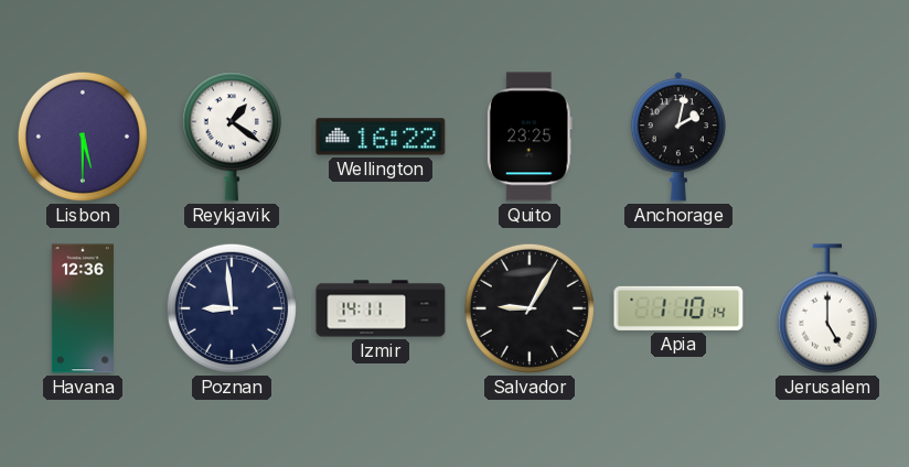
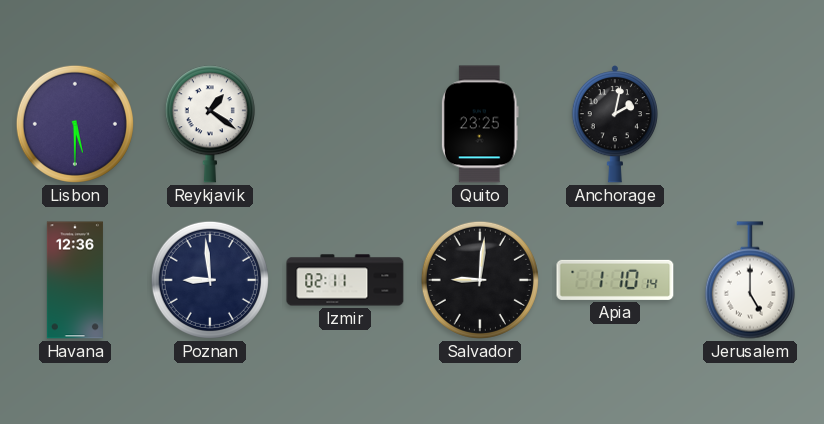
Wellington: 16:22 -> none (381, 137)
Izmir: 14:11 -> 02:11 (345, 280)
Salvador: 9:05 -> 9:01 (480, 280)
